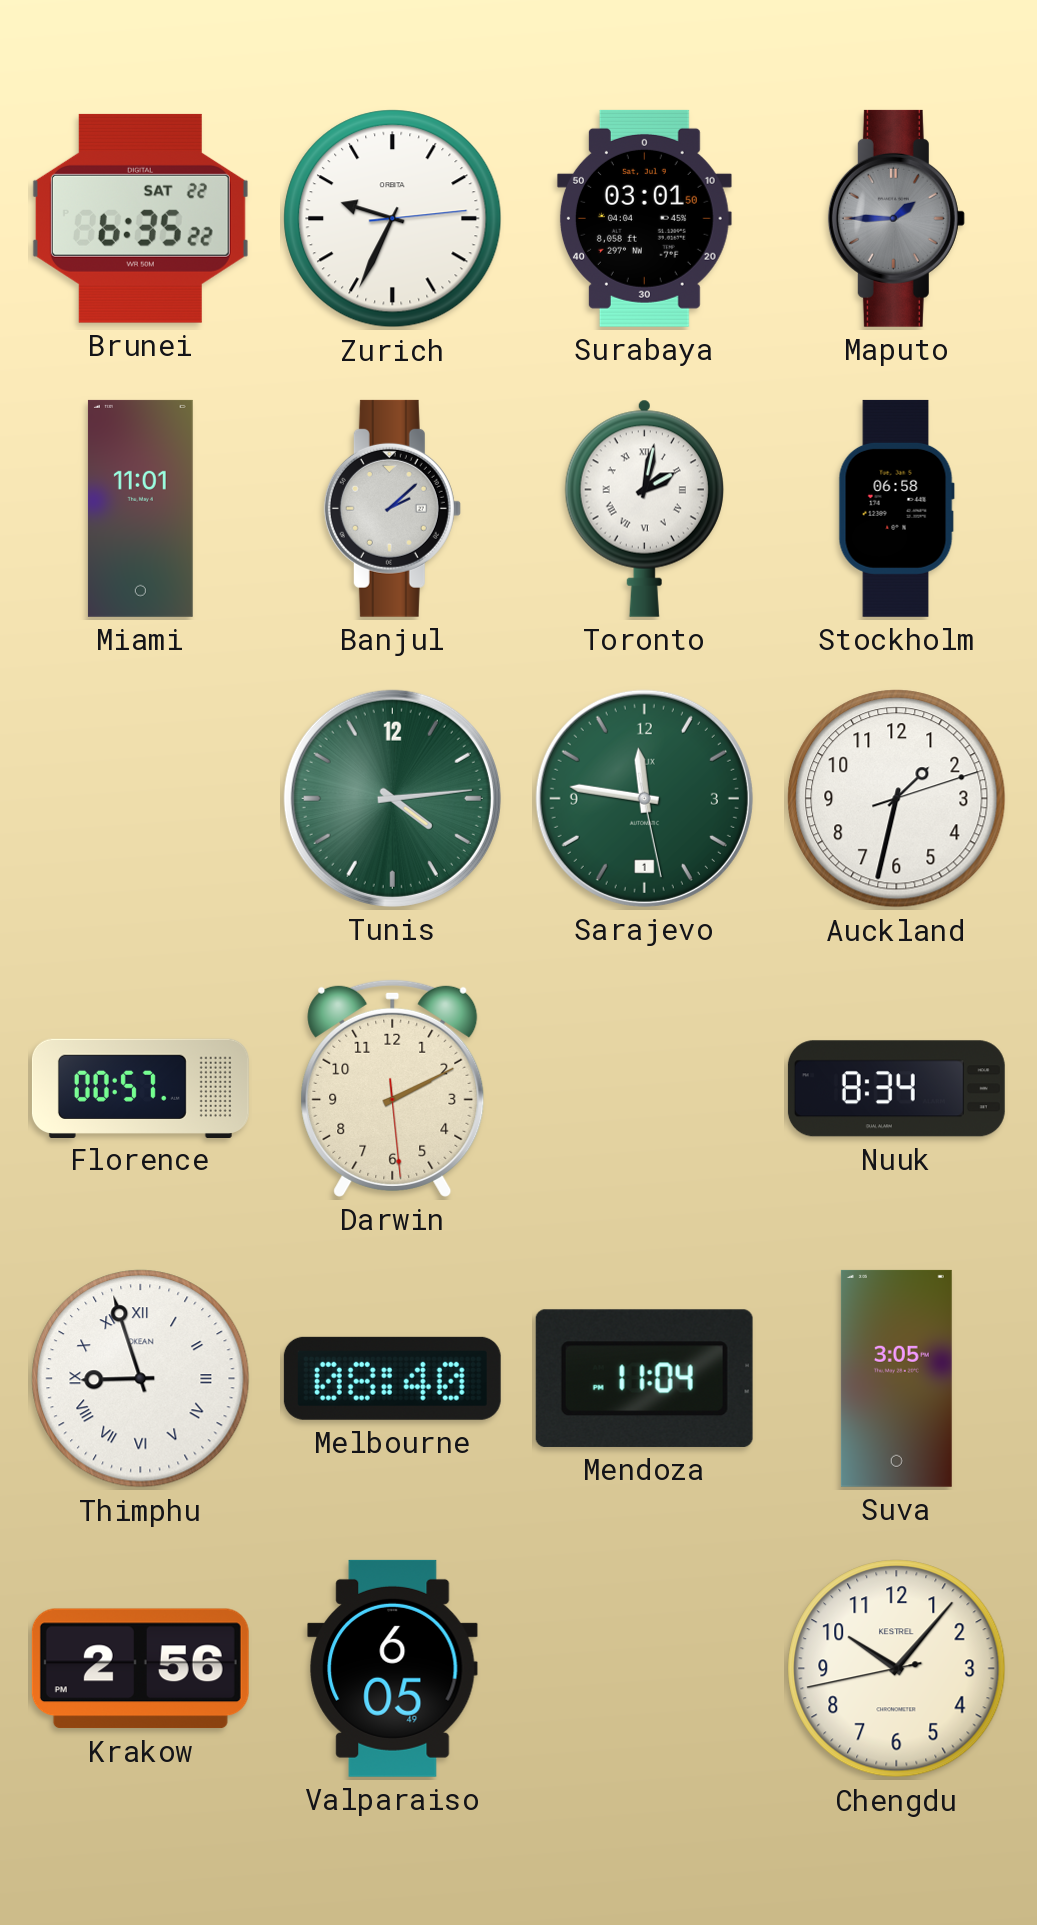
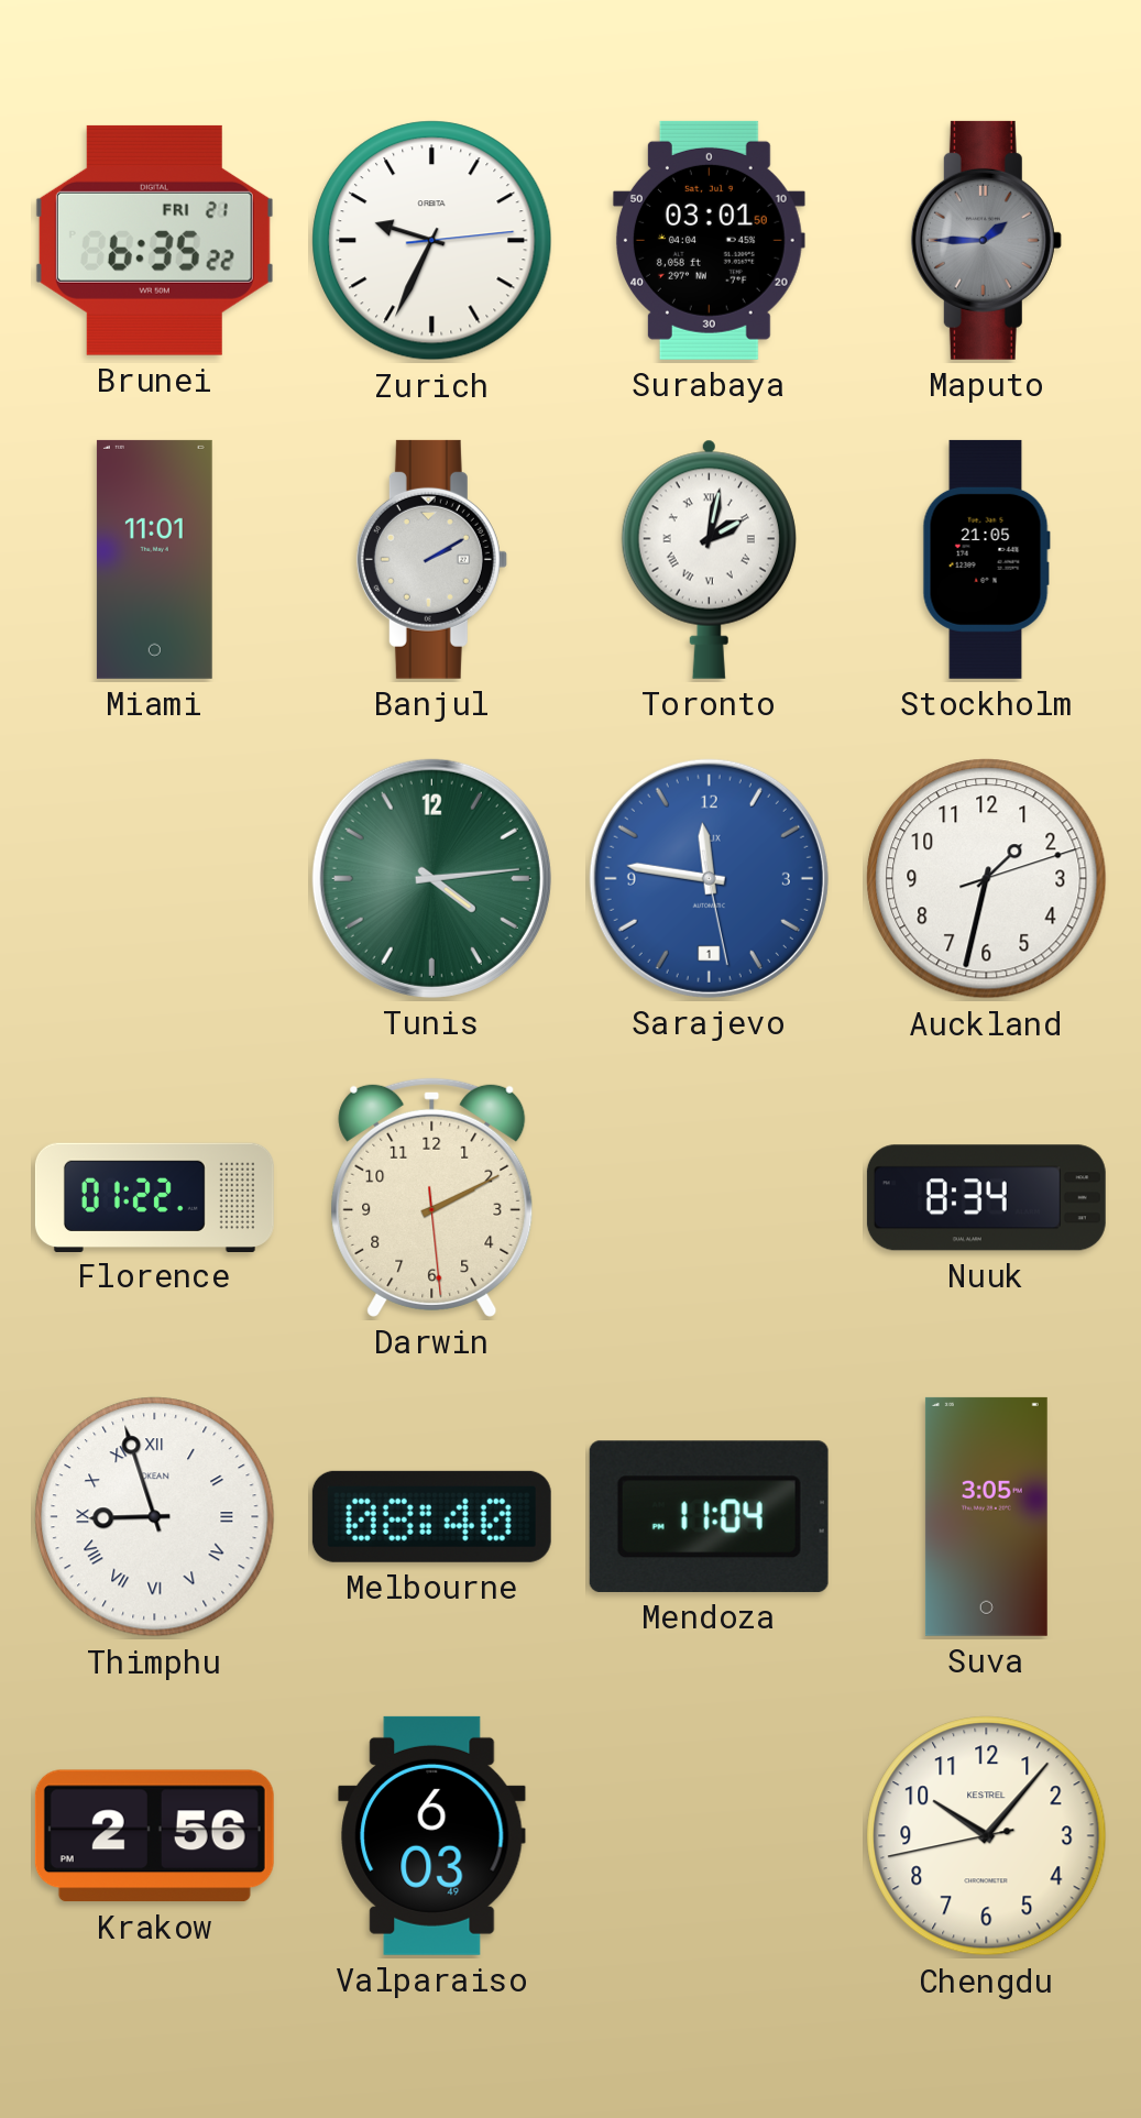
Brunei date: SAT 22 -> FRI 21 (154, 240)
Banjul: 2:08 -> 2:10 (431, 559)
Stockholm: 06:58 -> 21:05 (986, 559)
Sarajevo dial: green -> blue (709, 878)
Florence: 00:57 -> 01:22 (154, 1197)
Valparaiso: 6:05 -> 6:03 (432, 1835)
